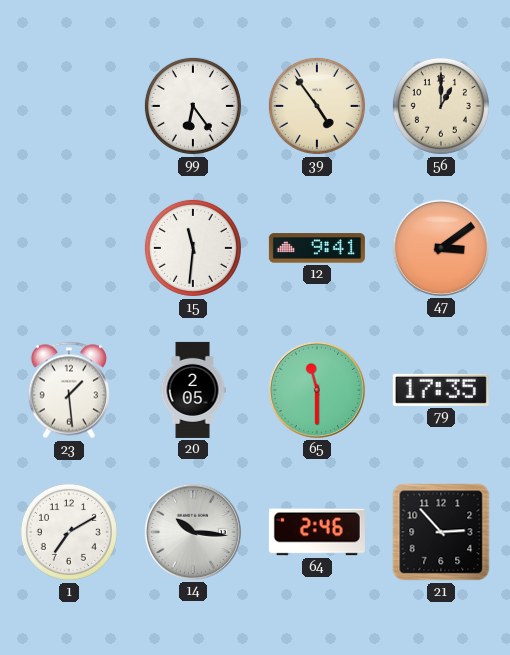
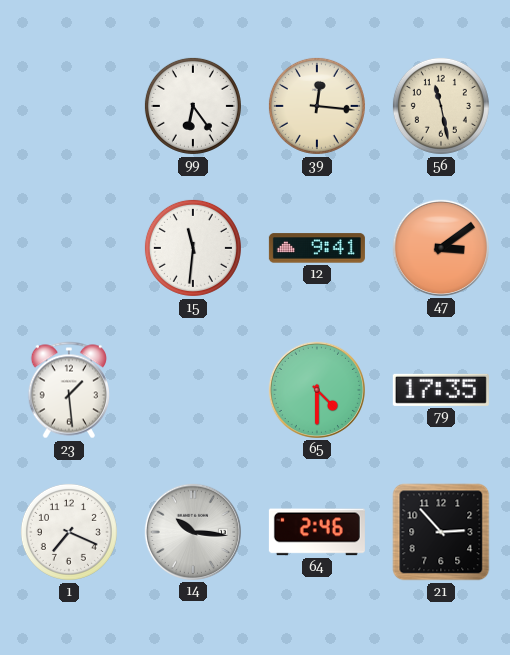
39: 4:54 -> 12:16 (317, 106)
56: 1:00 -> 11:28 (441, 106)
20: 2:05 -> none (193, 390)
65: 11:30 -> 4:30 (317, 390)
1: 7:10 -> 7:19 (69, 532)
